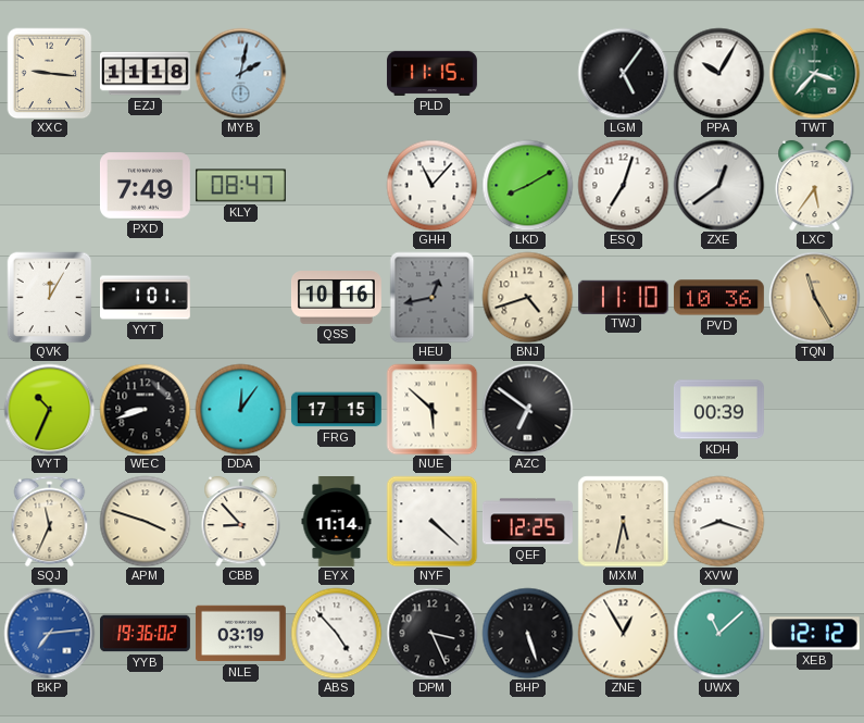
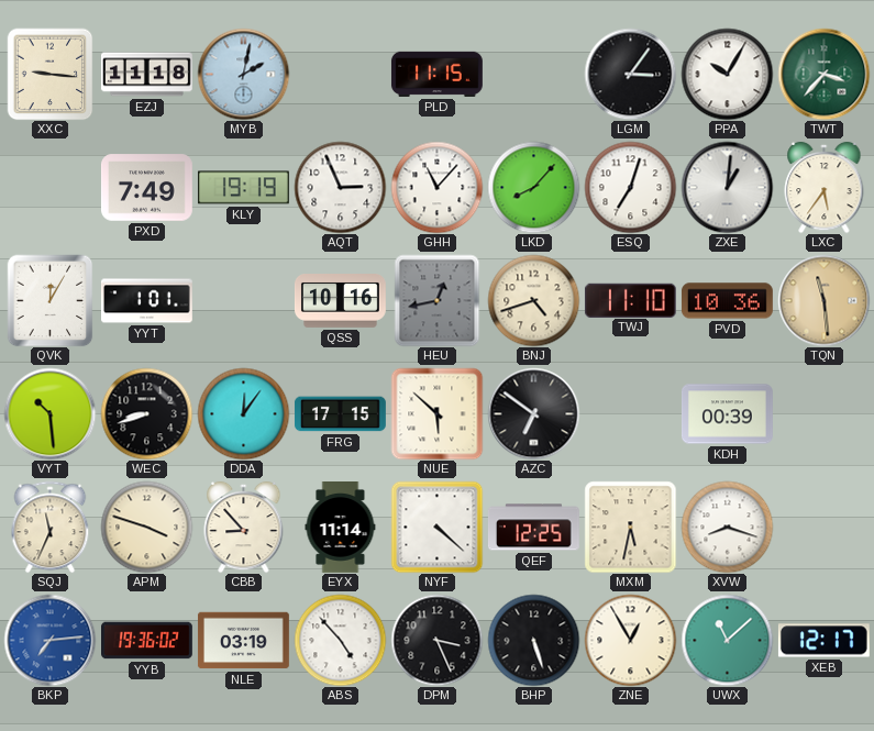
LGM: 5:06 -> 3:06 (630, 74)
KLY: 08:47 -> 19:19 (243, 188)
AQT: none -> 2:56 (340, 187)
LKD: 8:10 -> 8:07 (533, 187)
ZXE: 12:39 -> 1:01 (727, 187)
TQN: 11:25 -> 11:29 (823, 300)
VYT: 10:34 -> 10:29 (49, 413)
XEB: 12:12 -> 12:17 (823, 641)
